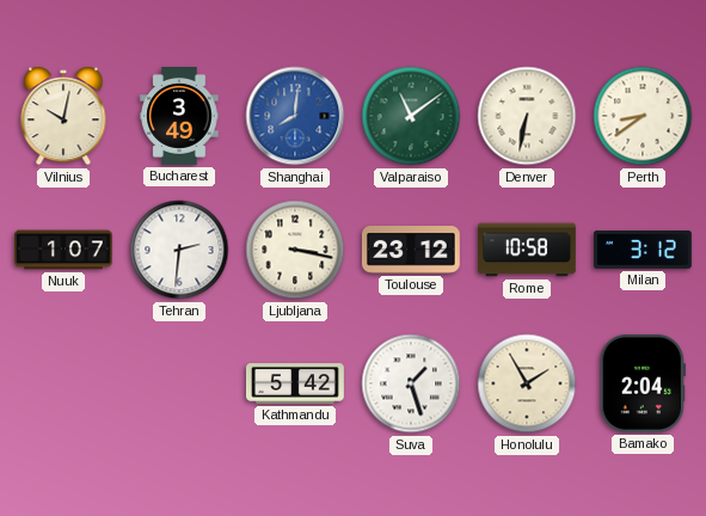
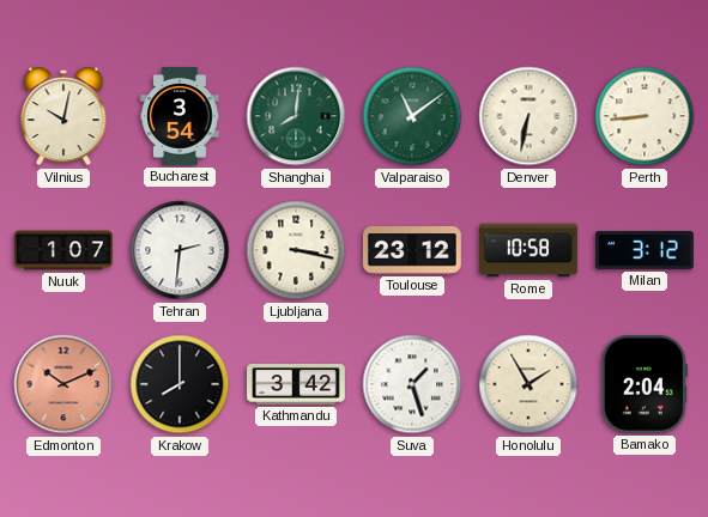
Bucharest: 3:49 -> 3:54 (180, 117)
Shanghai dial: blue -> green (296, 116)
Perth: 8:39 -> 8:44 (645, 116)
Edmonton: none -> 10:11 (63, 384)
Krakow: none -> 8:00 (180, 384)
Kathmandu: 5:42 -> 3:42 (297, 385)
